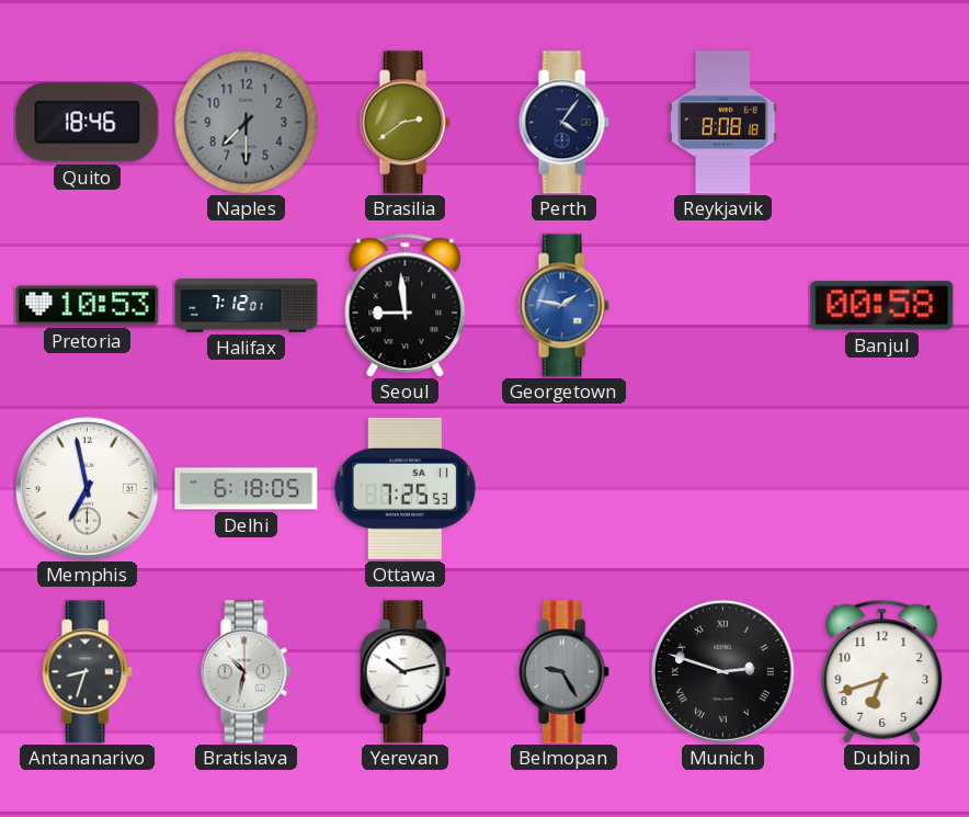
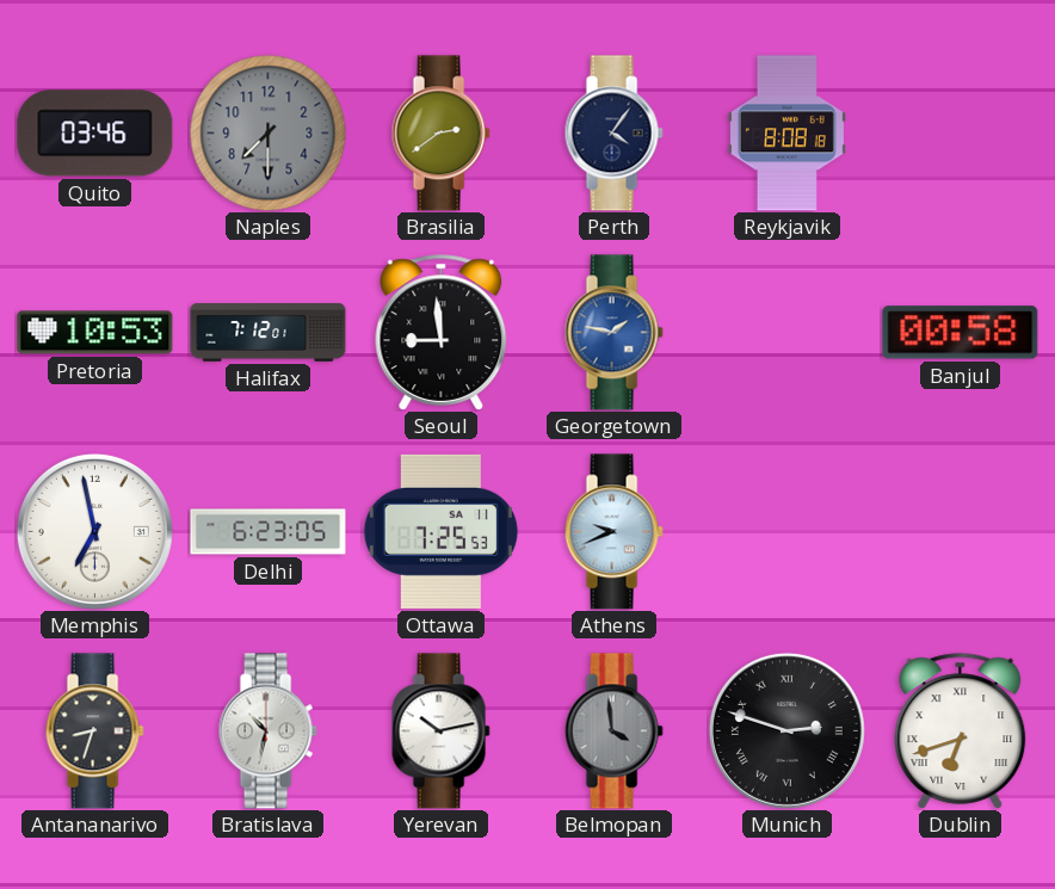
Quito: 18:46 -> 03:46 (95, 134)
Delhi: 6:18 -> 6:23 (269, 532)
Athens: none -> 9:41 (613, 532)
Belmopan: 9:25 -> 3:59 (613, 731)
Dublin numerals: Arabic -> Roman (961, 731)
